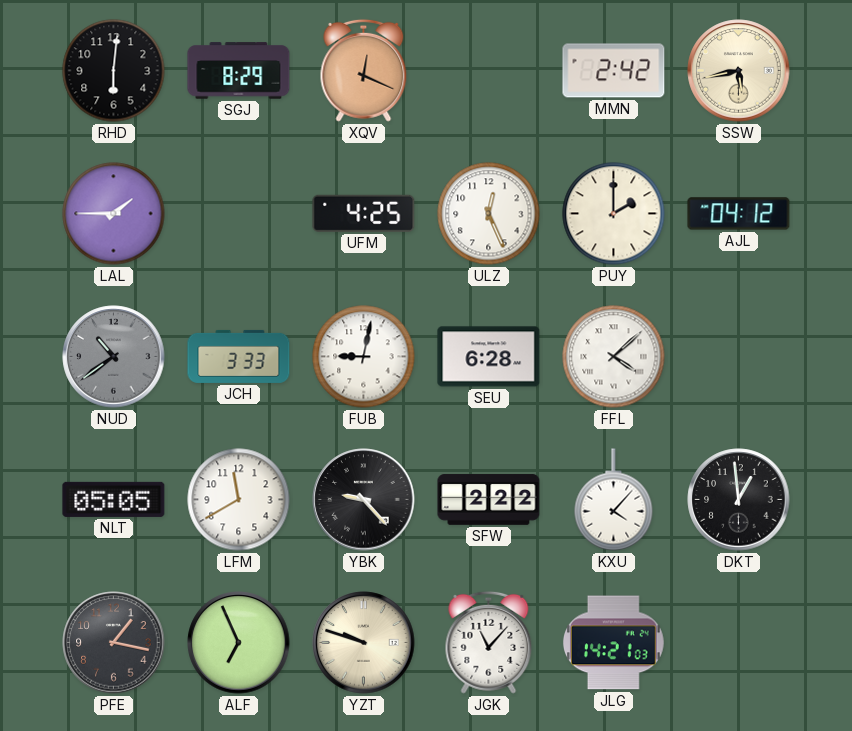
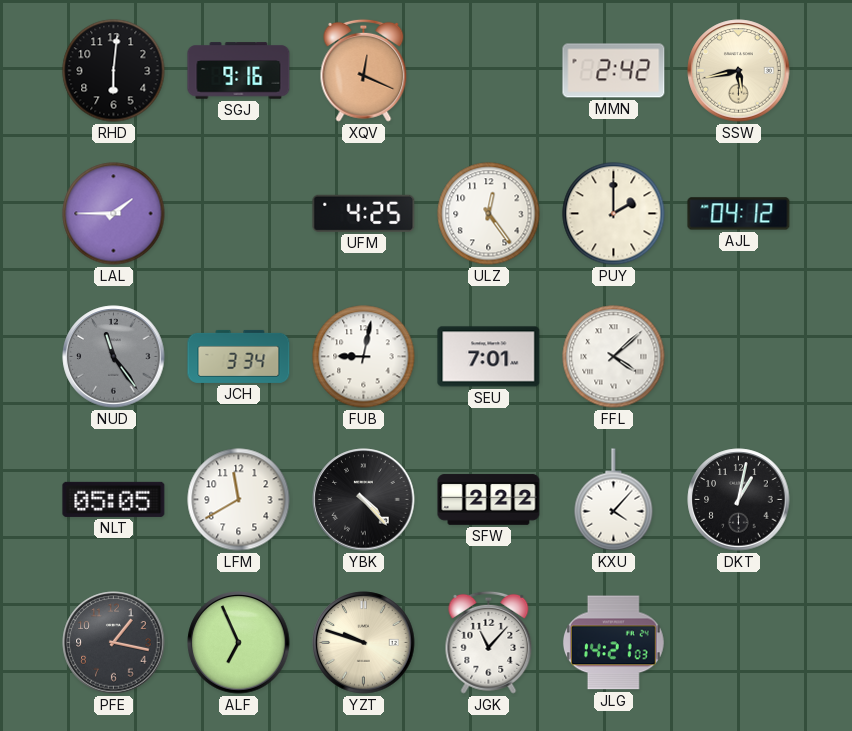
SGJ: 8:29 -> 9:16 (239, 71)
ULZ: 12:26 -> 12:24 (489, 214)
NUD: 10:39 -> 11:24 (114, 357)
JCH: 3:33 -> 3:34 (239, 356)
SEU: 6:28 -> 7:01 (489, 357)
YBK: 9:23 -> 4:23 (364, 500)
DKT: 12:59 -> 1:02 (739, 500)
